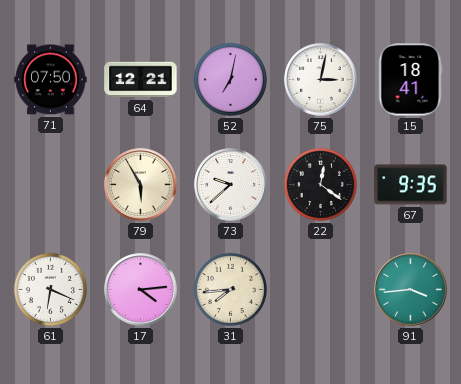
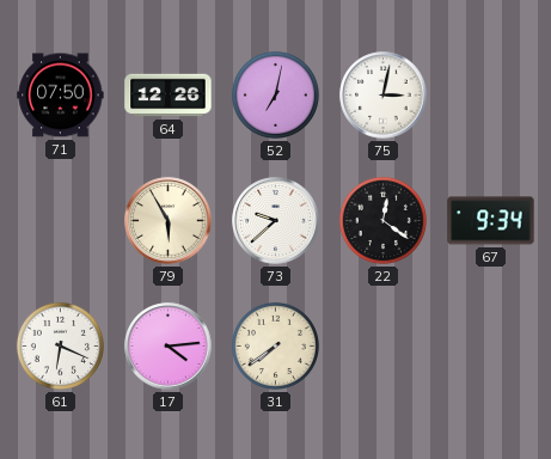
64: 12:21 -> 12:26 (169, 96)
15: 18:41 -> none (410, 80)
67: 9:35 -> 9:34 (491, 221)
31: 7:44 -> 7:39 (275, 345)
91: 3:44 -> none (411, 290)
